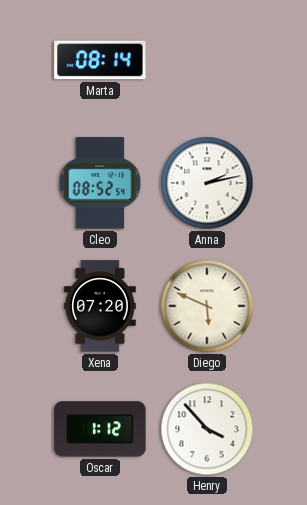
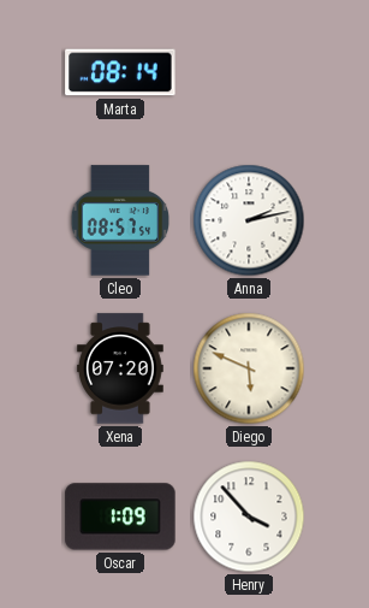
Cleo: 08:52 -> 08:57 (120, 220)
Oscar: 1:12 -> 1:09 (120, 516)
